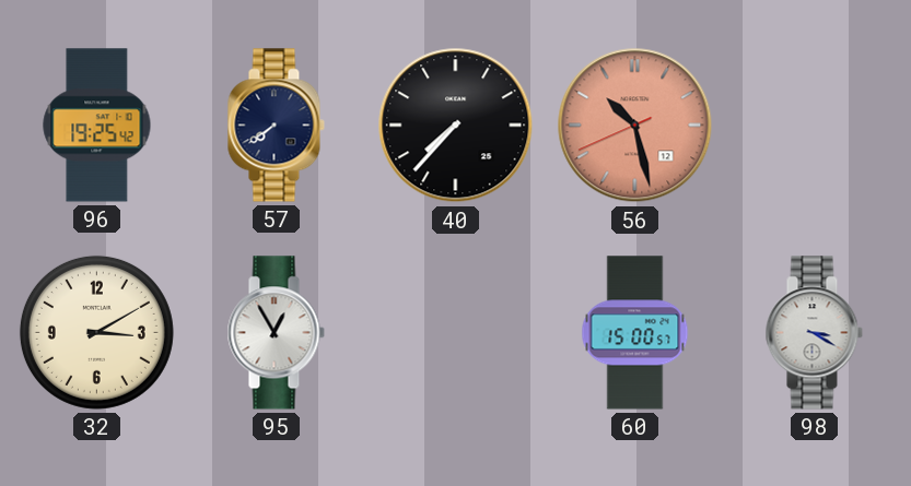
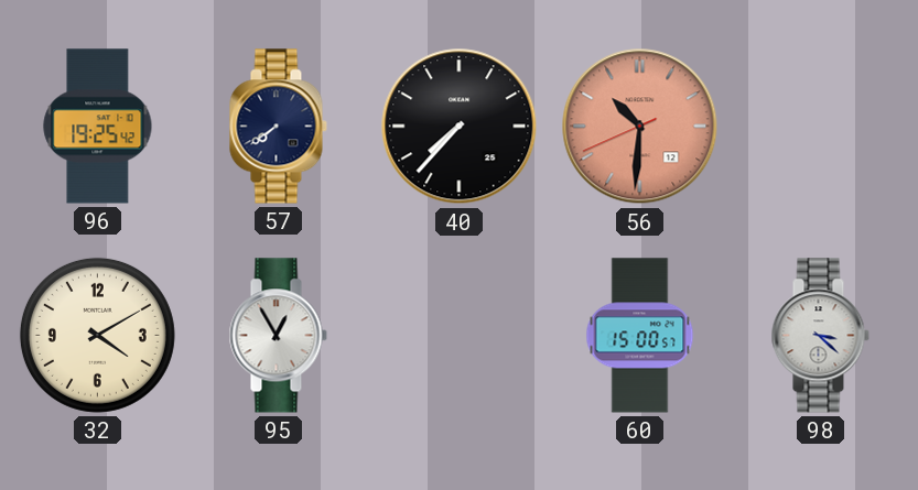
56: 10:27 -> 10:30 (640, 127)
32: 3:10 -> 4:10 (97, 335)
98: 3:20 -> 3:22 (820, 336)
